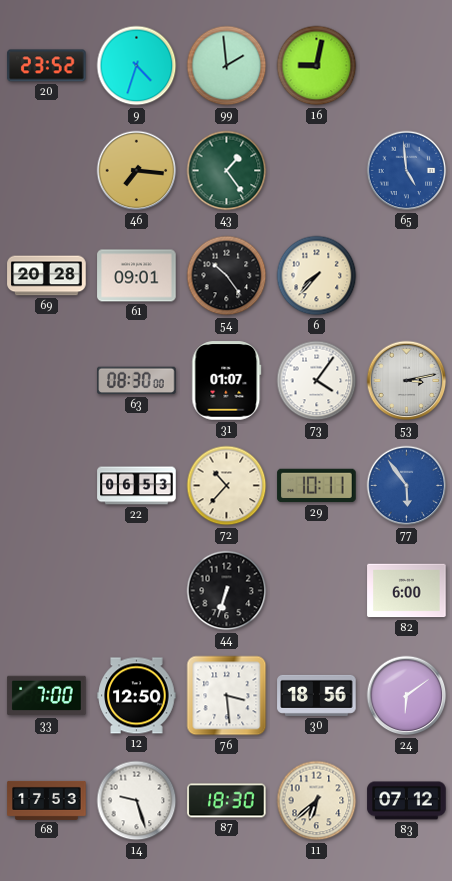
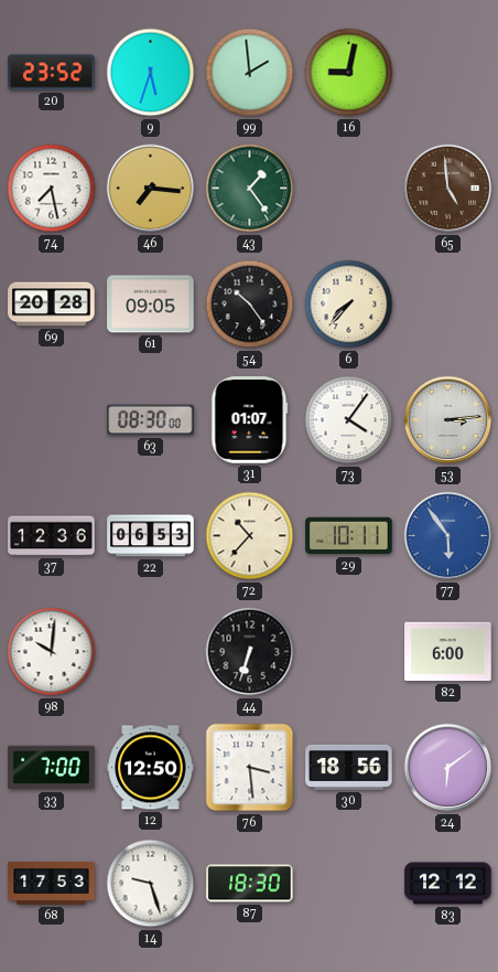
9: 4:33 -> 5:33 (151, 73)
74: none -> 7:28 (52, 189)
65 dial: blue -> brown (448, 189)
61: 09:01 -> 09:05 (151, 305)
53: 3:13 -> 3:14 (448, 420)
37: none -> 12:36 (52, 536)
98: none -> 10:01 (52, 652)
11: 6:38 -> none (317, 801)
83: 07:12 -> 12:12 (448, 884)
